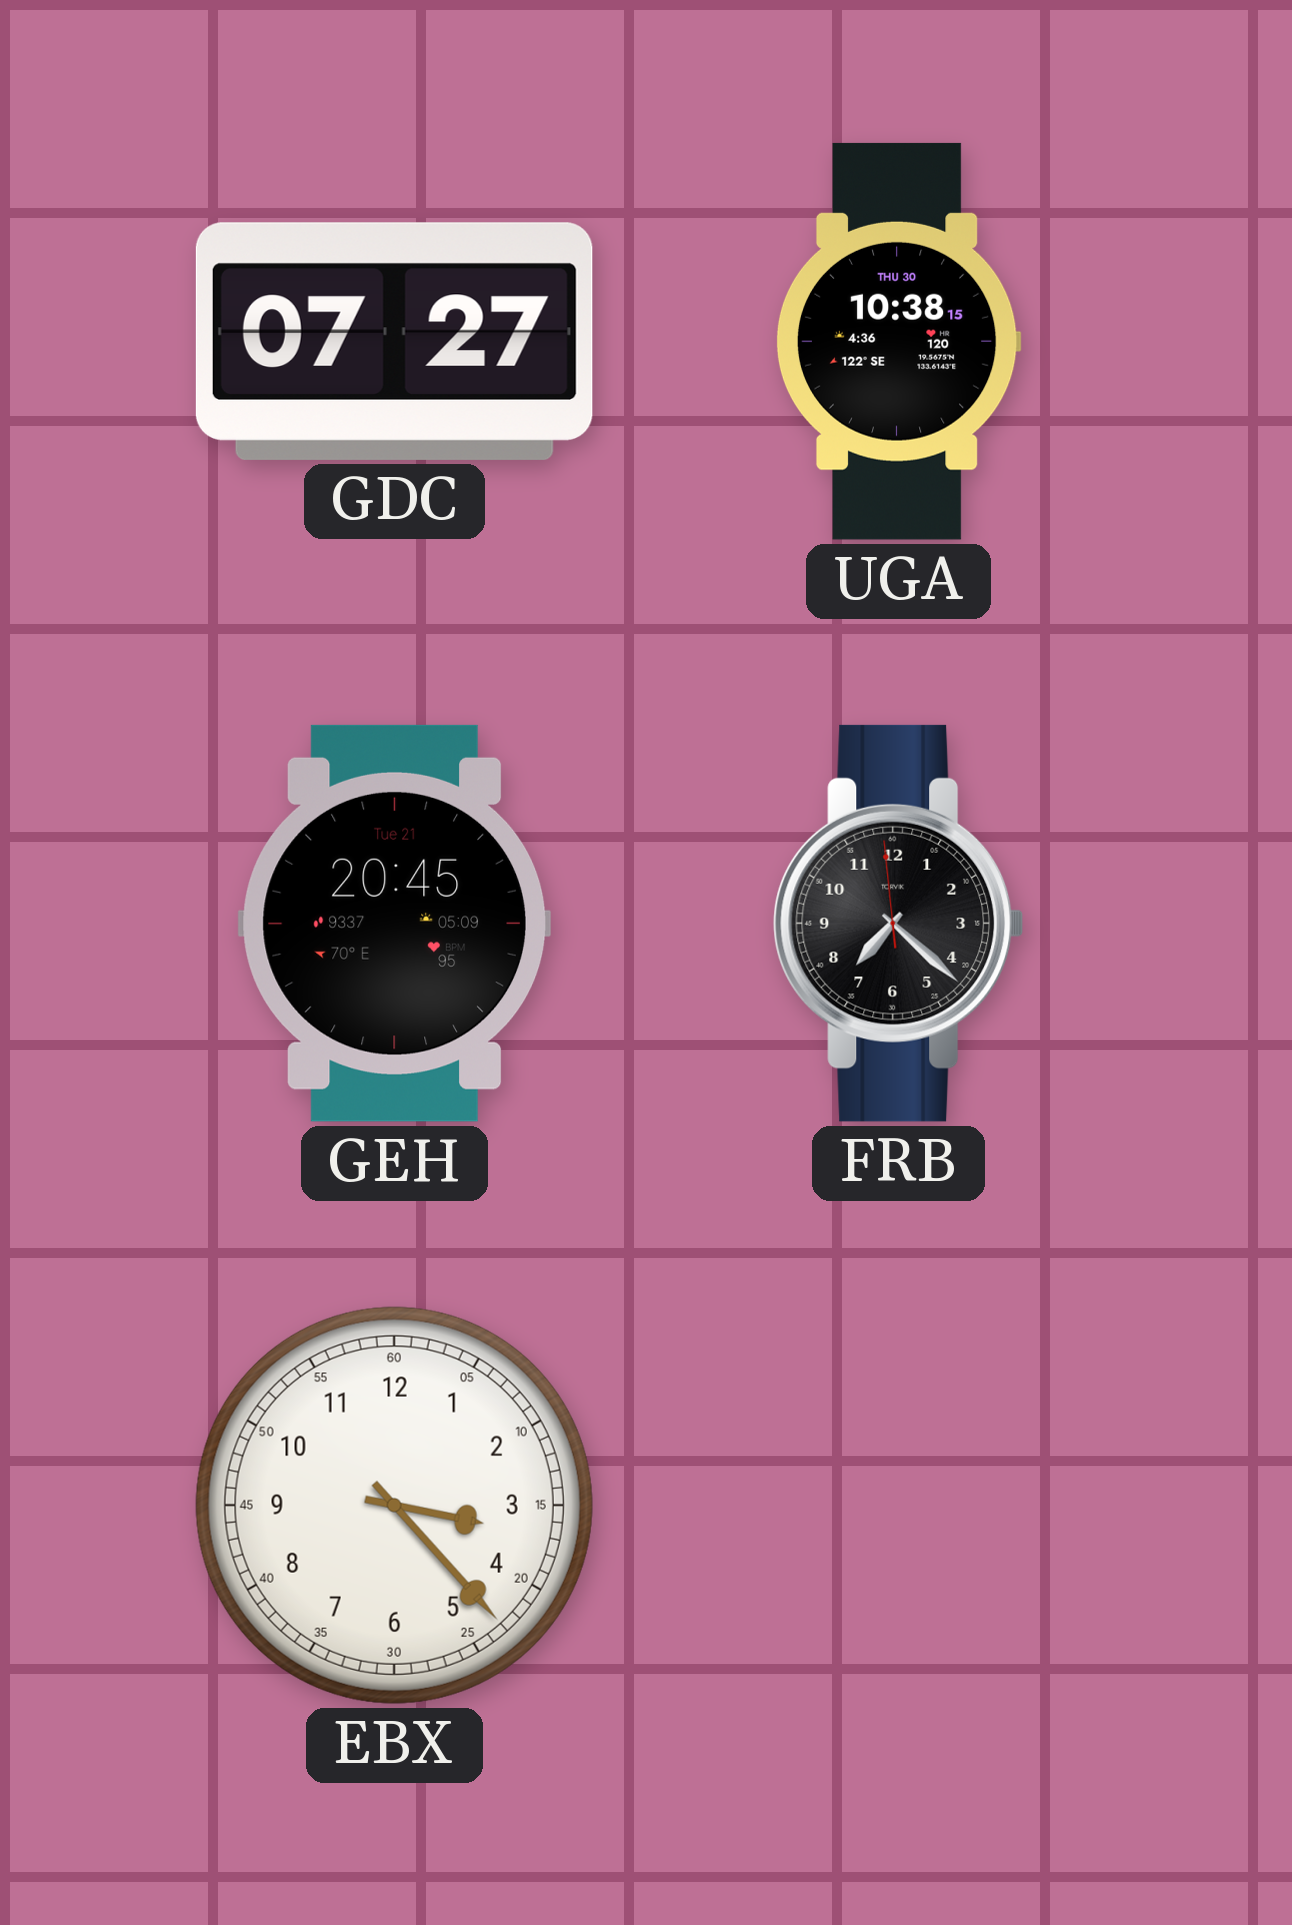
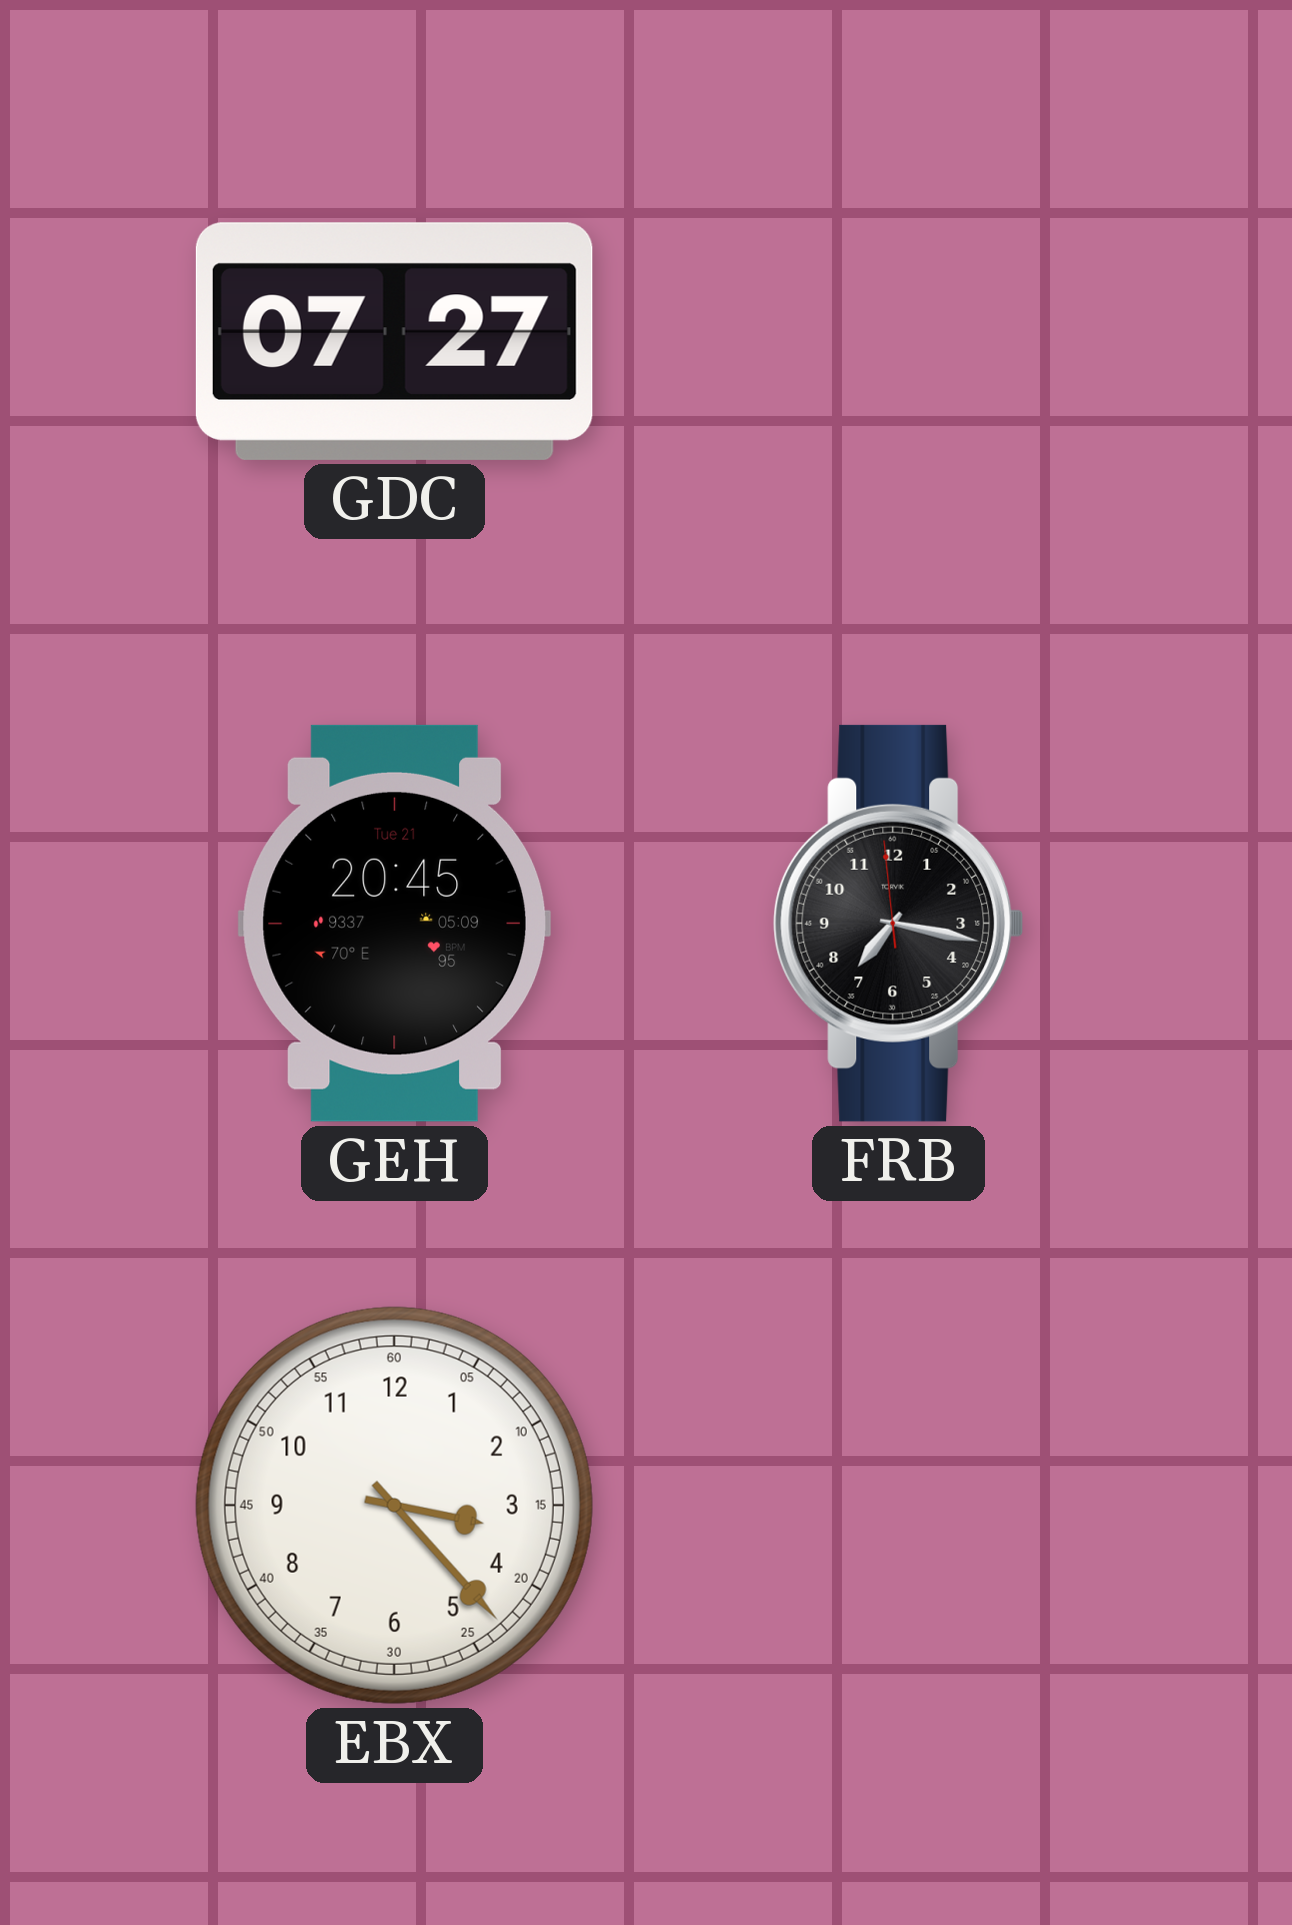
UGA: 10:38 -> none (898, 341)
FRB: 7:21 -> 7:16 (899, 923)
